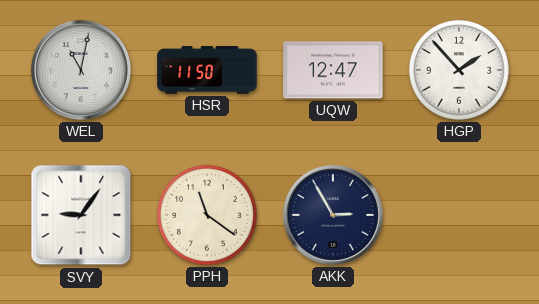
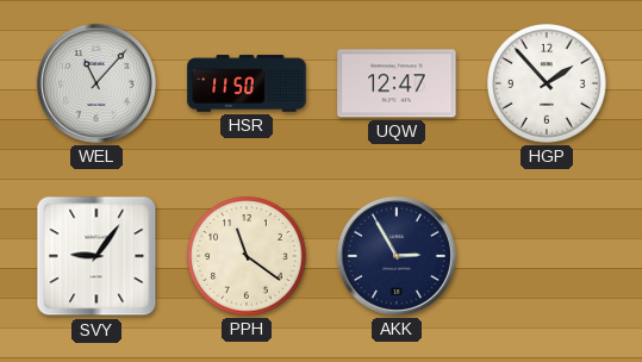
WEL: 11:02 -> 11:07 (96, 83)
